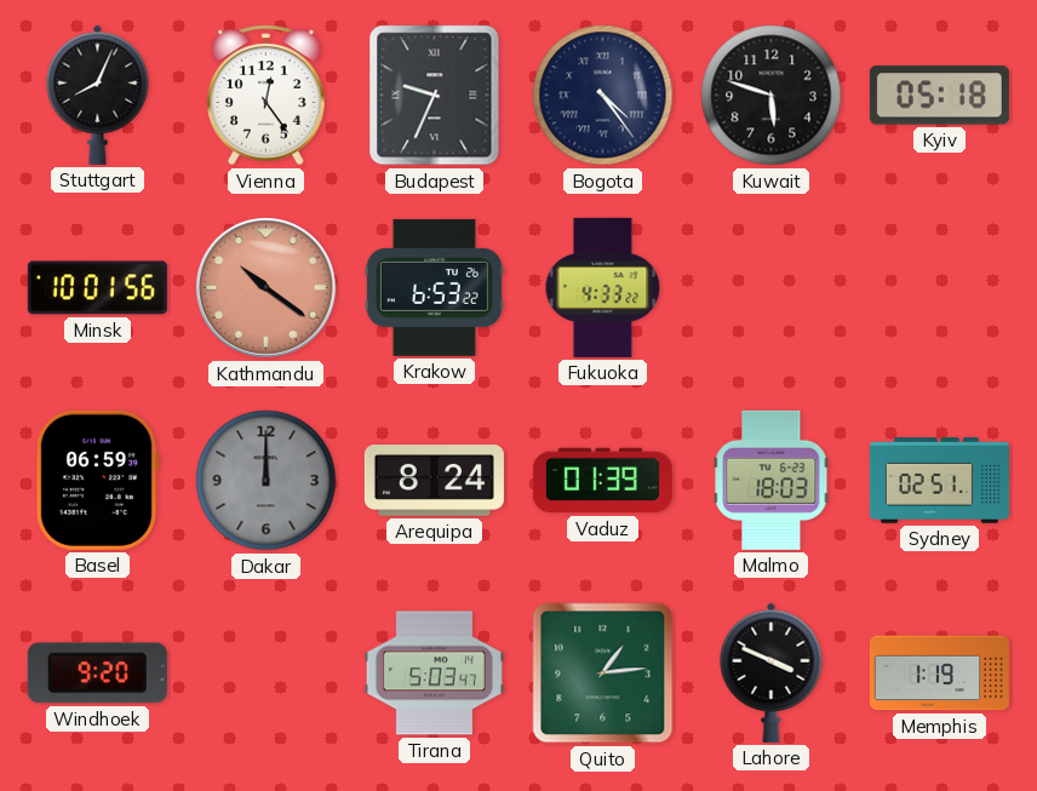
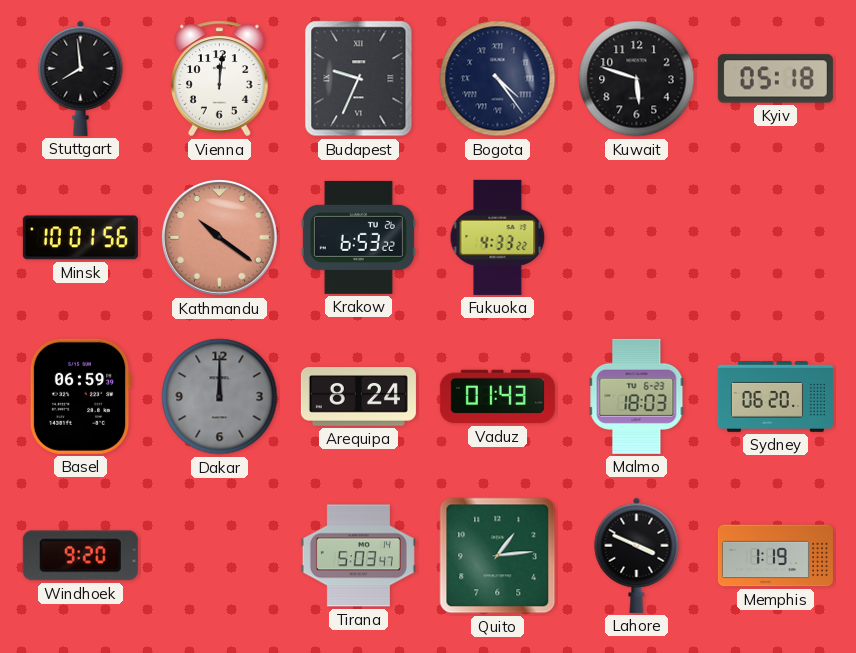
Stuttgart: 8:04 -> 7:59 (81, 78)
Vienna: 12:24 -> 12:01 (220, 79)
Vaduz: 01:39 -> 01:43 (497, 397)
Sydney: 02:51 -> 06:20 (775, 397)
